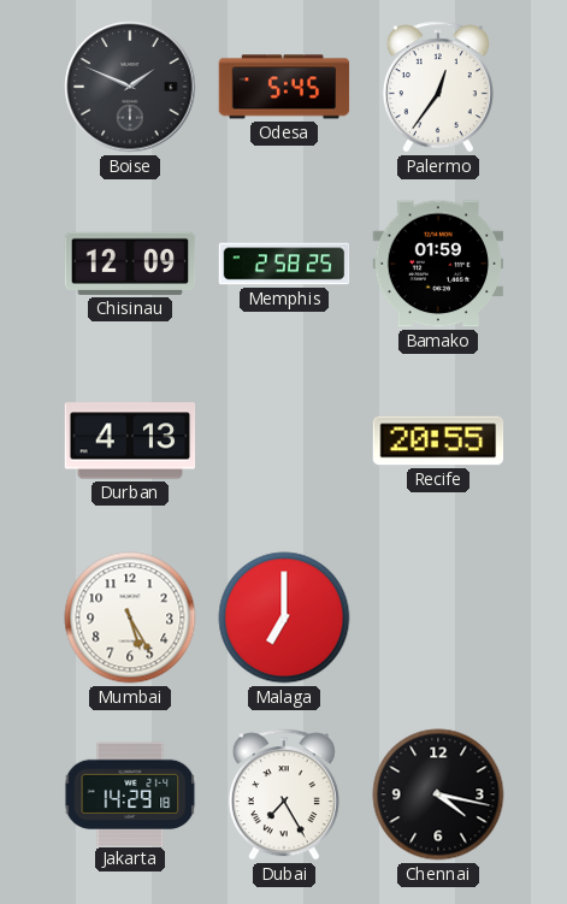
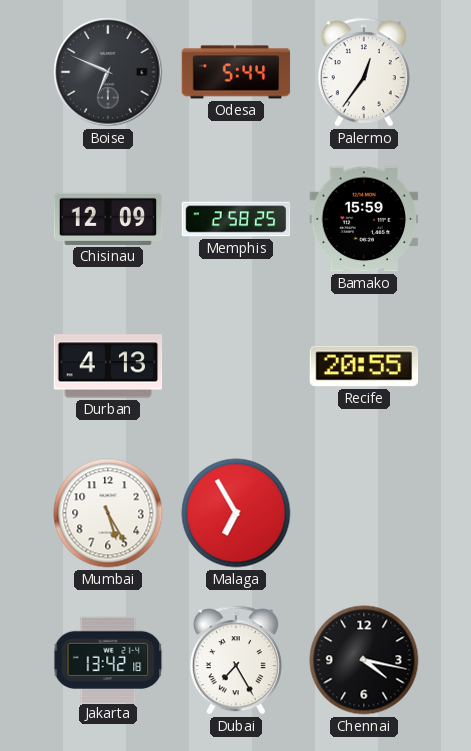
Boise: 1:49 -> 6:49 (108, 72)
Odesa: 5:45 -> 5:44 (236, 72)
Bamako: 01:59 -> 15:59 (364, 219)
Malaga: 7:00 -> 6:55 (236, 513)
Jakarta: 14:29 -> 13:42 (108, 659)
